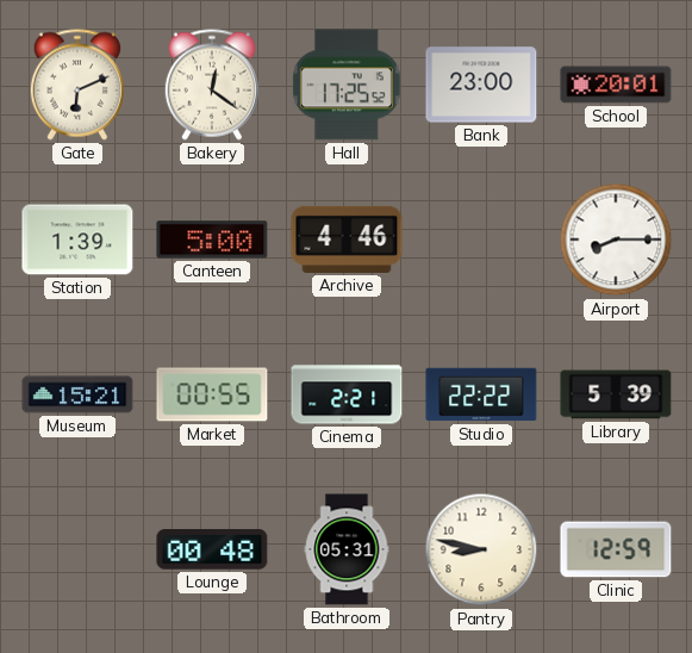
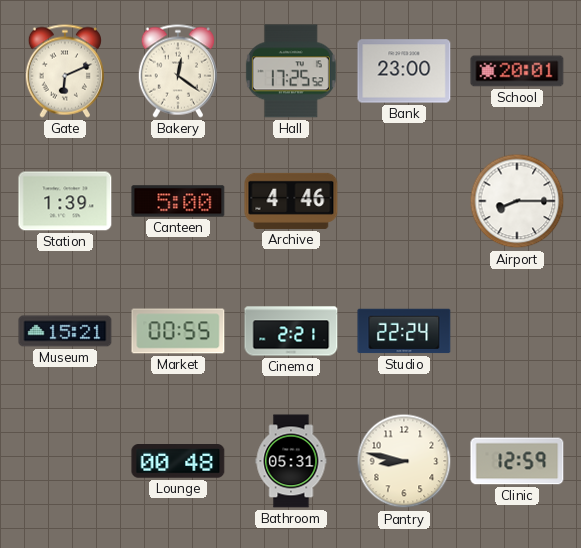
Studio: 22:22 -> 22:24 (404, 331)
Library: 5:39 -> none (616, 394)
